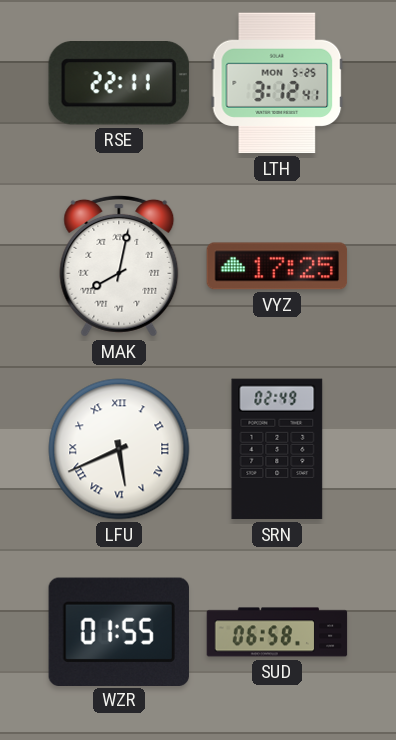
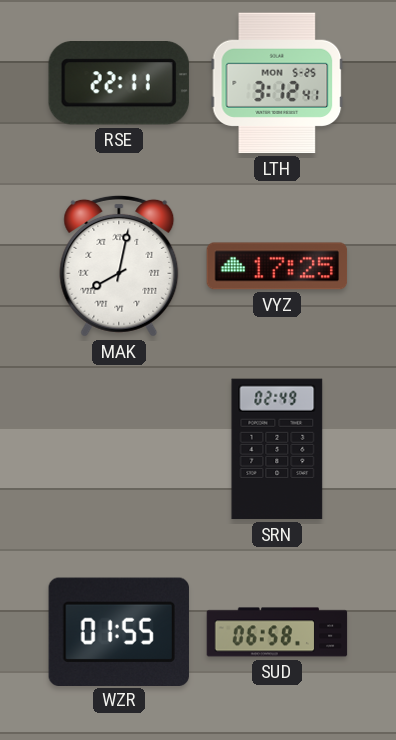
LFU: 5:41 -> none (119, 449)
